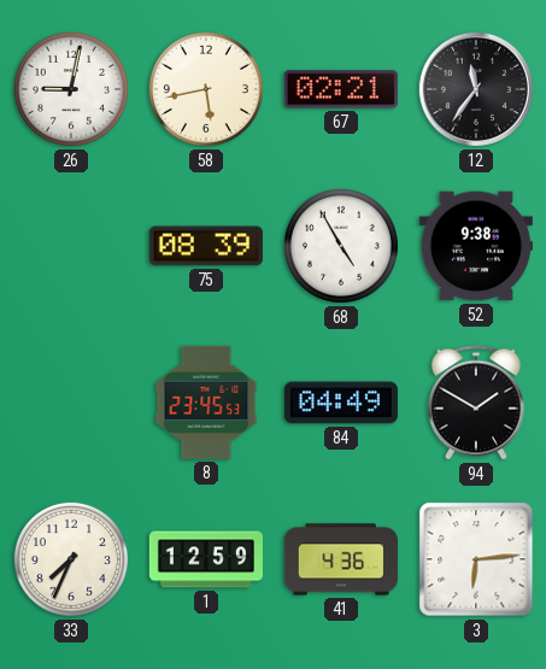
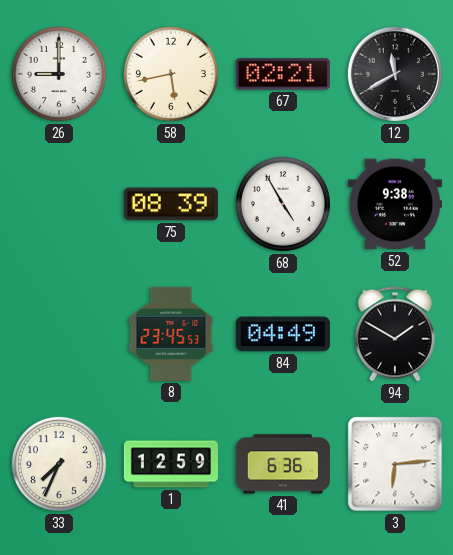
26: 9:02 -> 9:00 (59, 74)
12: 11:36 -> 11:40 (395, 74)
41: 4:36 -> 6:36 (283, 464)
